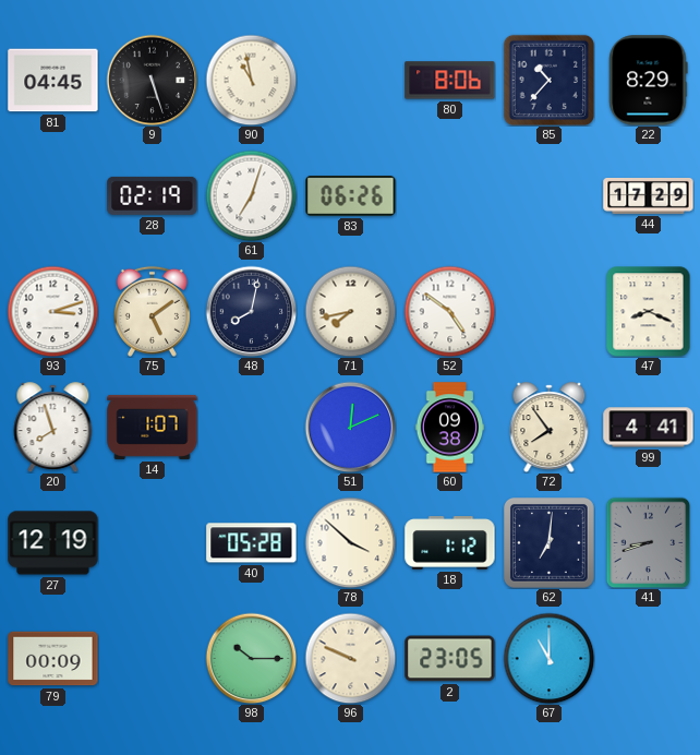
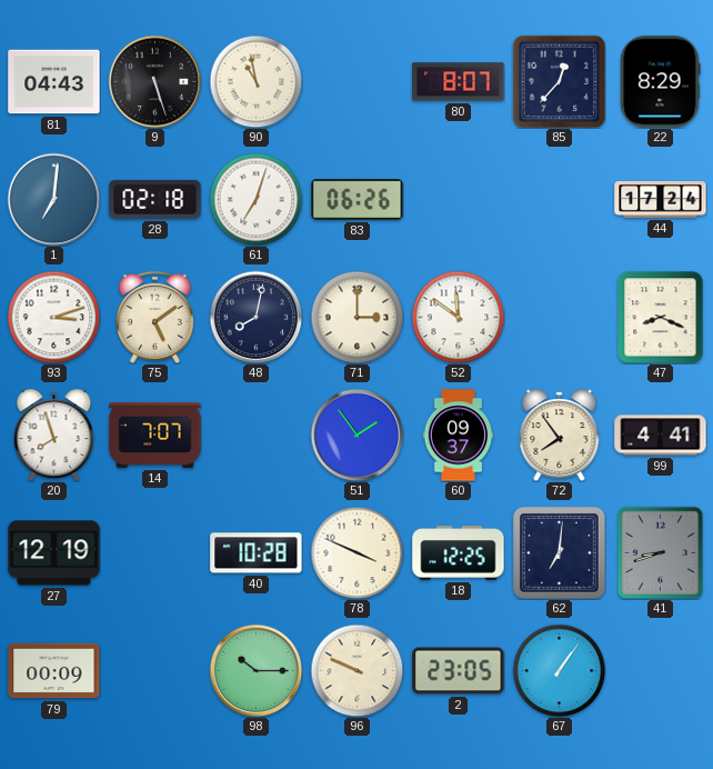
81: 04:45 -> 04:43 (54, 82)
80: 8:06 -> 8:07 (459, 82)
85: 10:37 -> 12:37 (559, 81)
1: none -> 7:01 (53, 199)
28: 02:19 -> 02:18 (155, 199)
44: 17:29 -> 17:24 (661, 200)
71: 7:43 -> 3:00 (356, 317)
52: 4:51 -> 11:51 (458, 317)
14: 1:07 -> 7:07 (155, 435)
51: 12:11 -> 1:54 (356, 435)
60: 09:38 -> 09:37 (459, 436)
40: 05:28 -> 10:28 (257, 553)
78: 3:52 -> 3:49 (356, 552)
18: 1:12 -> 12:25 (459, 553)
67: 11:00 -> 1:06 (559, 670)
